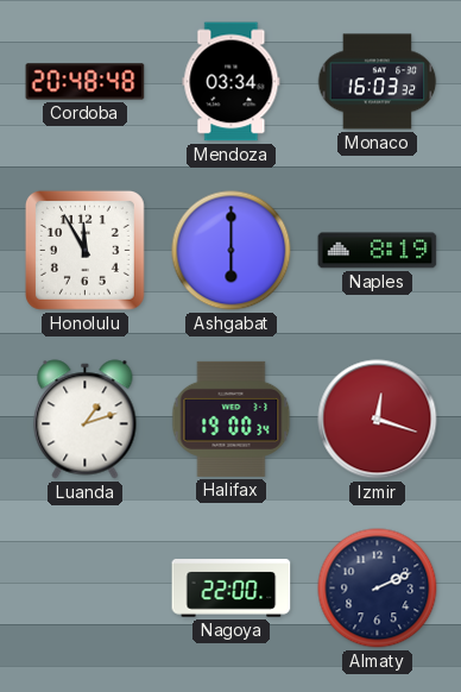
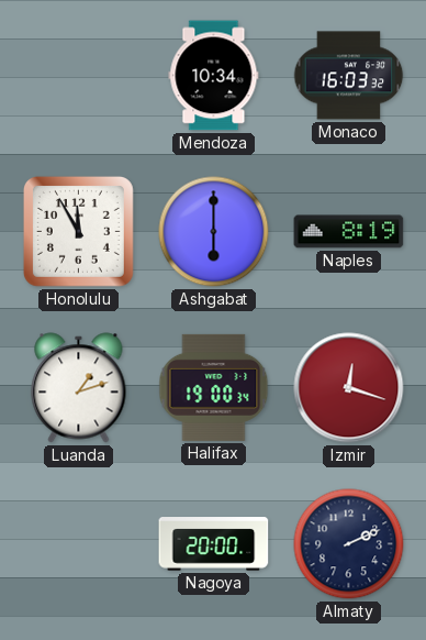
Cordoba: 20:48 -> none (86, 82)
Mendoza: 03:34 -> 10:34 (214, 76)
Nagoya: 22:00 -> 20:00 (214, 544)
